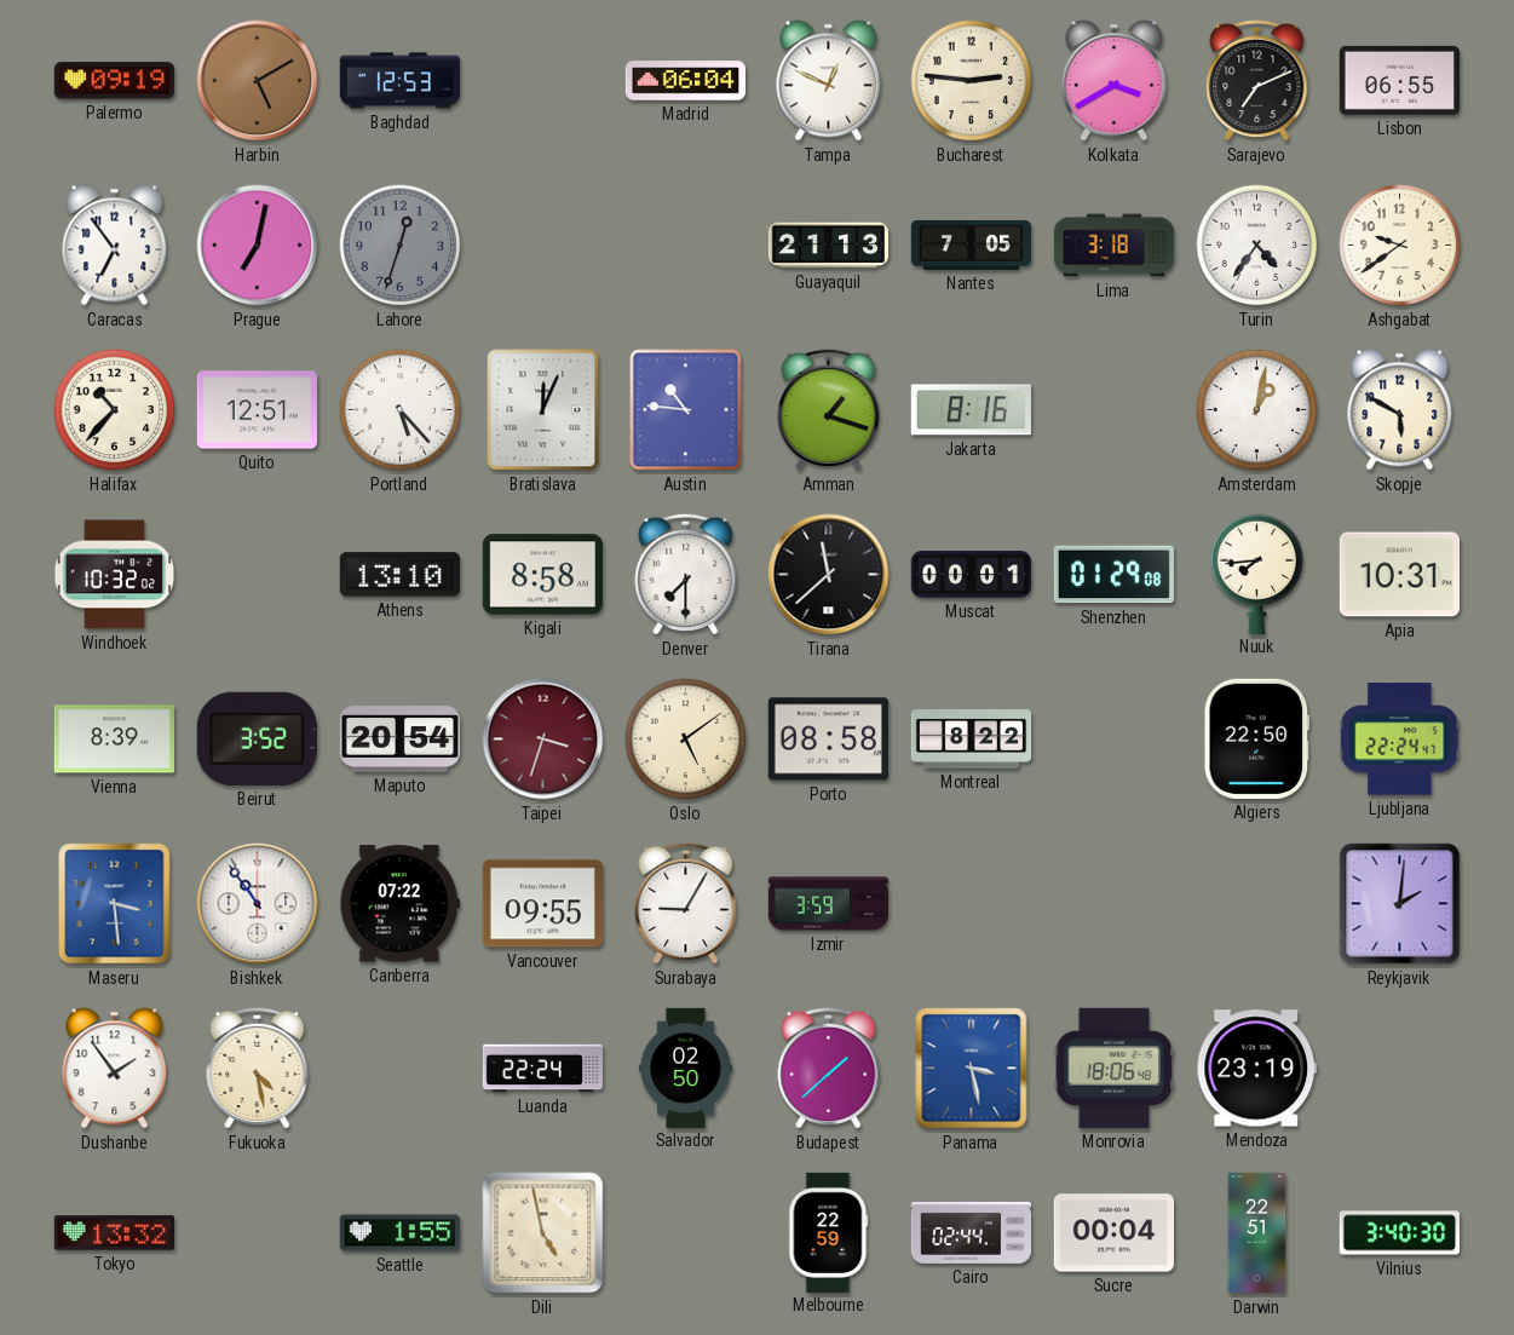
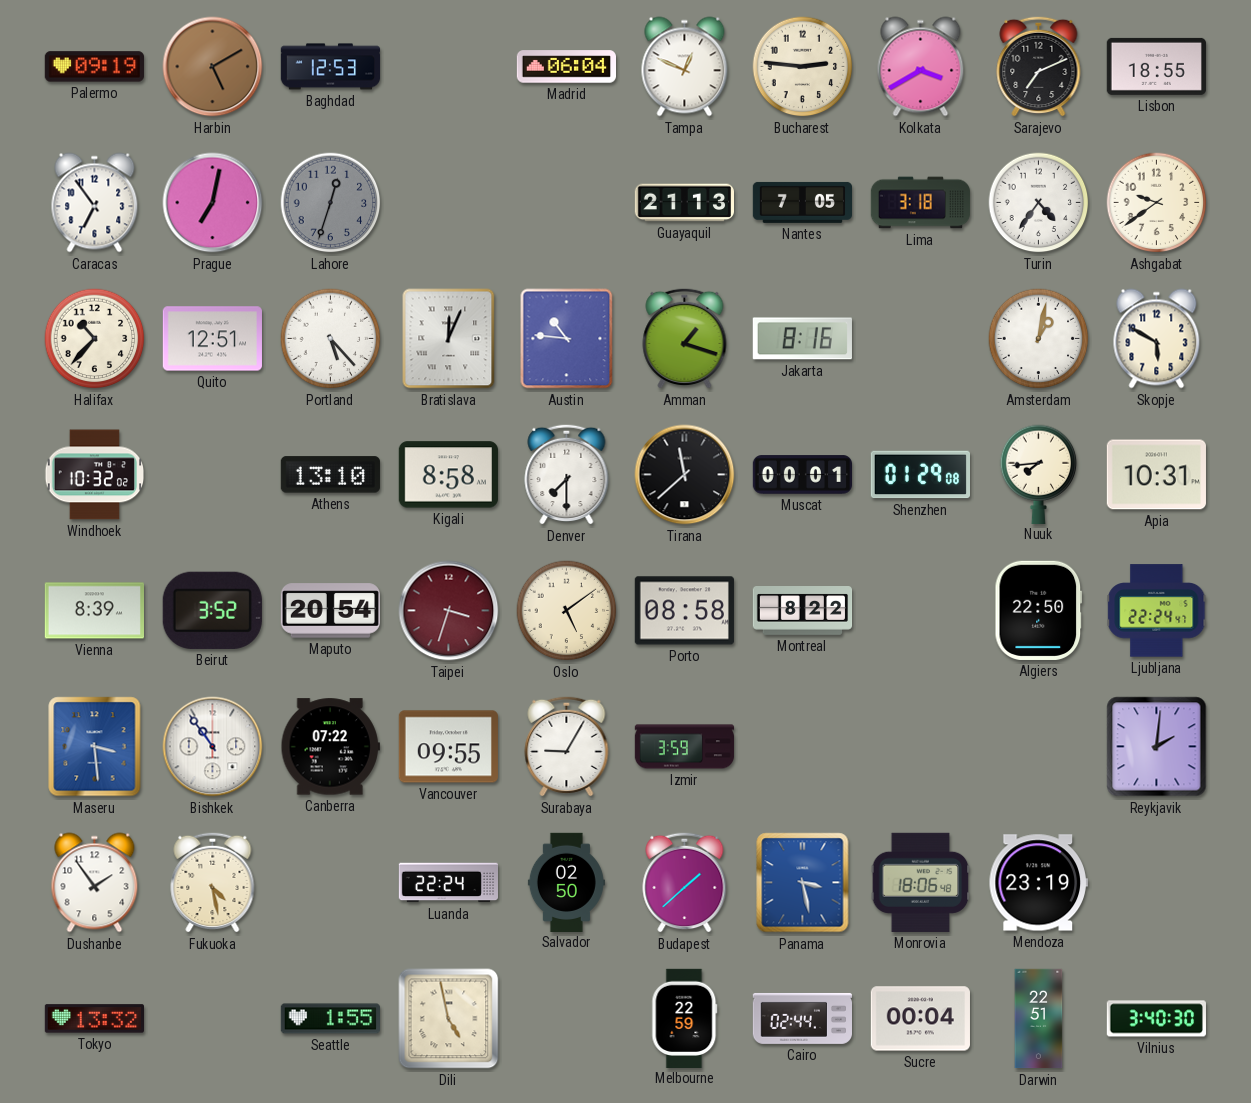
Lisbon: 06:55 -> 18:55 (1156, 66)
